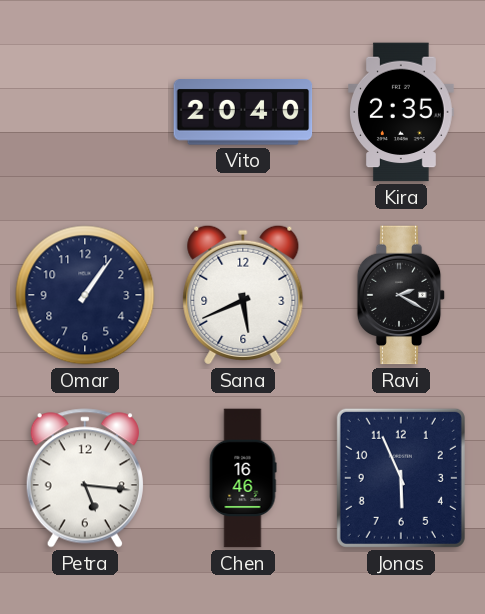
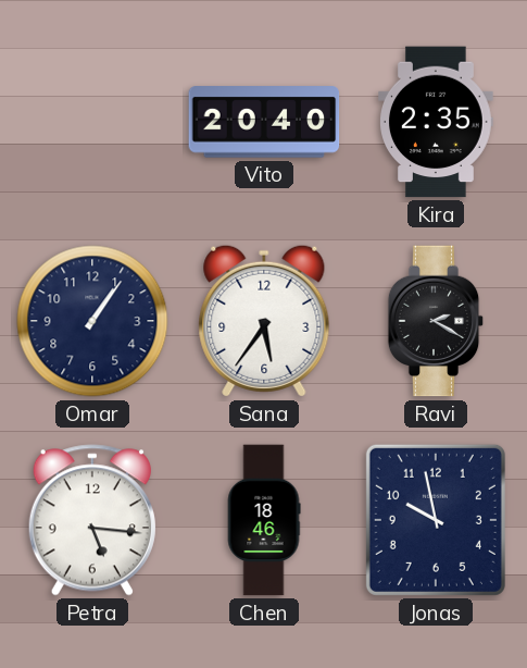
Sana: 5:41 -> 5:36 (264, 321)
Chen: 16:46 -> 18:46 (264, 520)
Jonas: 5:56 -> 9:58 (436, 520)
